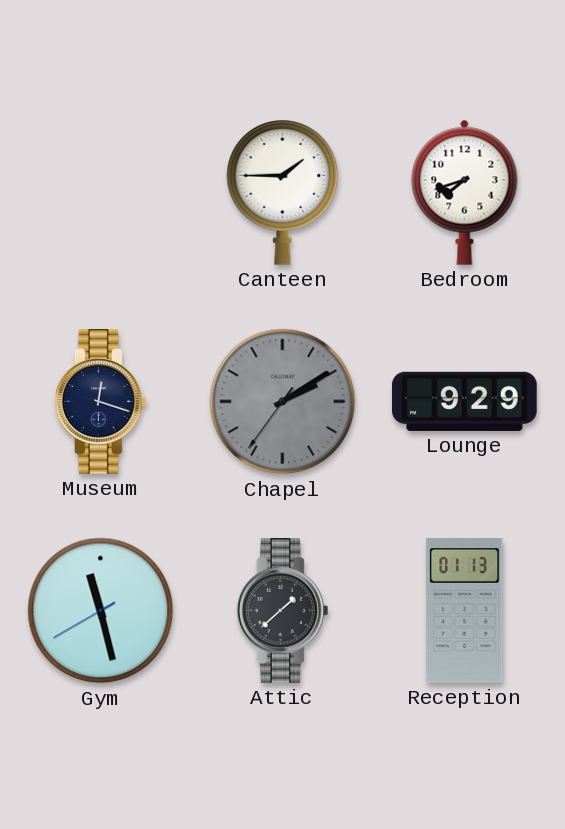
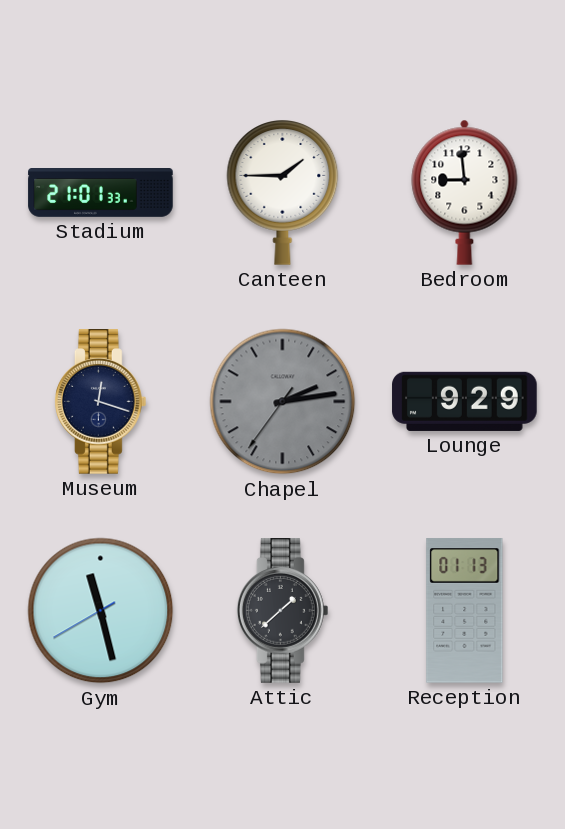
Stadium: none -> 21:01 (101, 193)
Bedroom: 7:42 -> 8:59 (465, 192)
Chapel: 2:09 -> 2:13 (283, 402)
